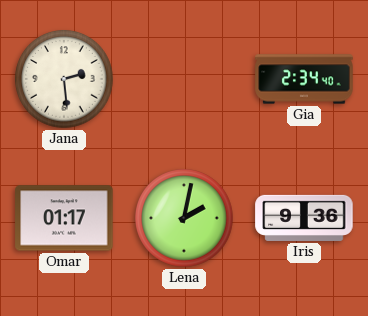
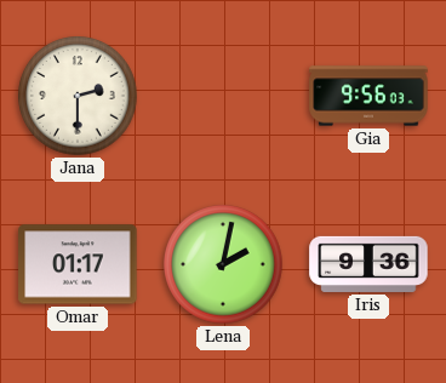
Jana: 2:29 -> 2:30 (78, 96)
Gia: 2:34 -> 9:56 (368, 96)
